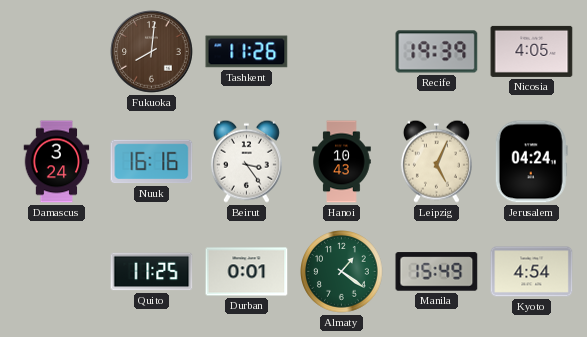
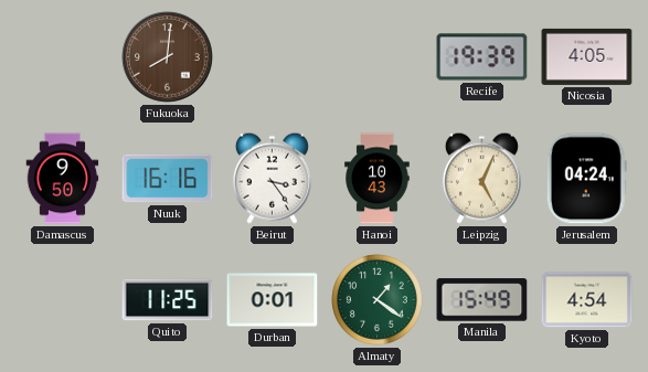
Tashkent: 11:26 -> none (247, 52)
Damascus: 3:24 -> 9:50 (63, 179)
